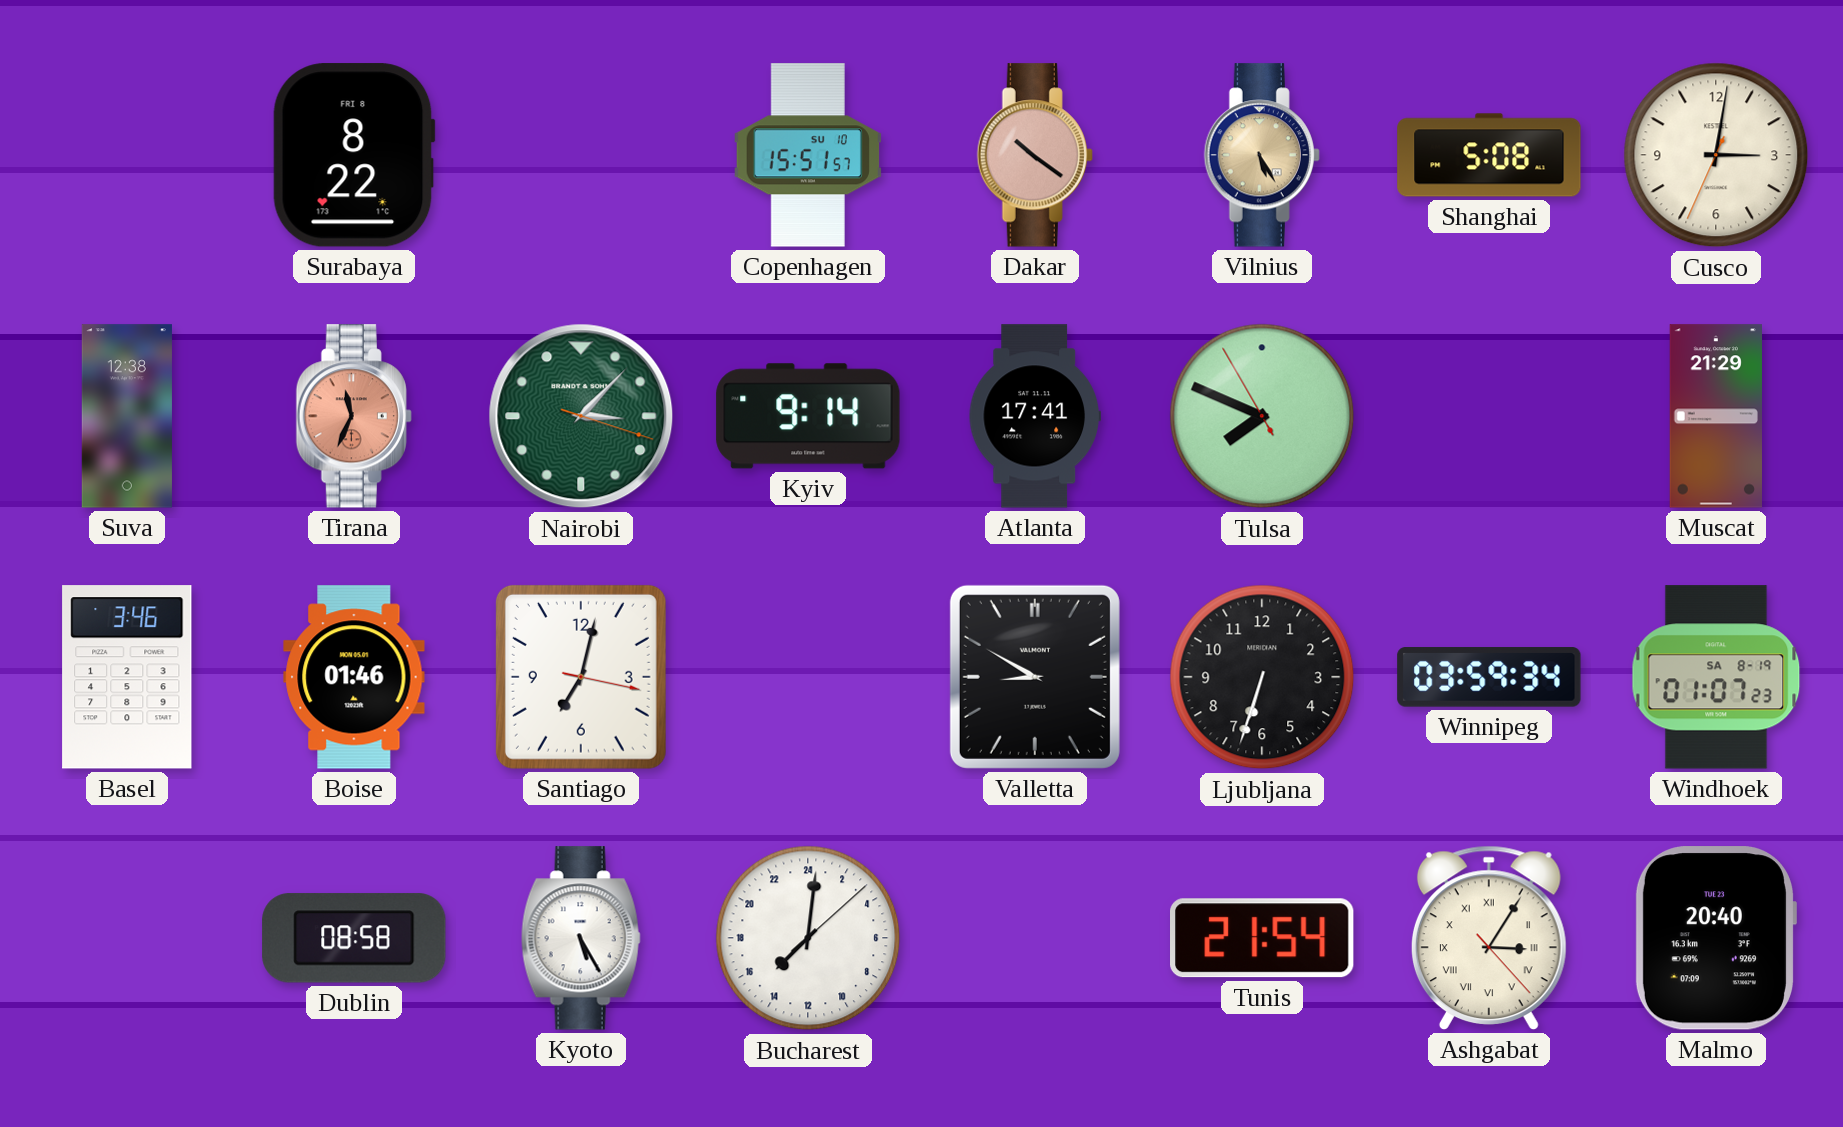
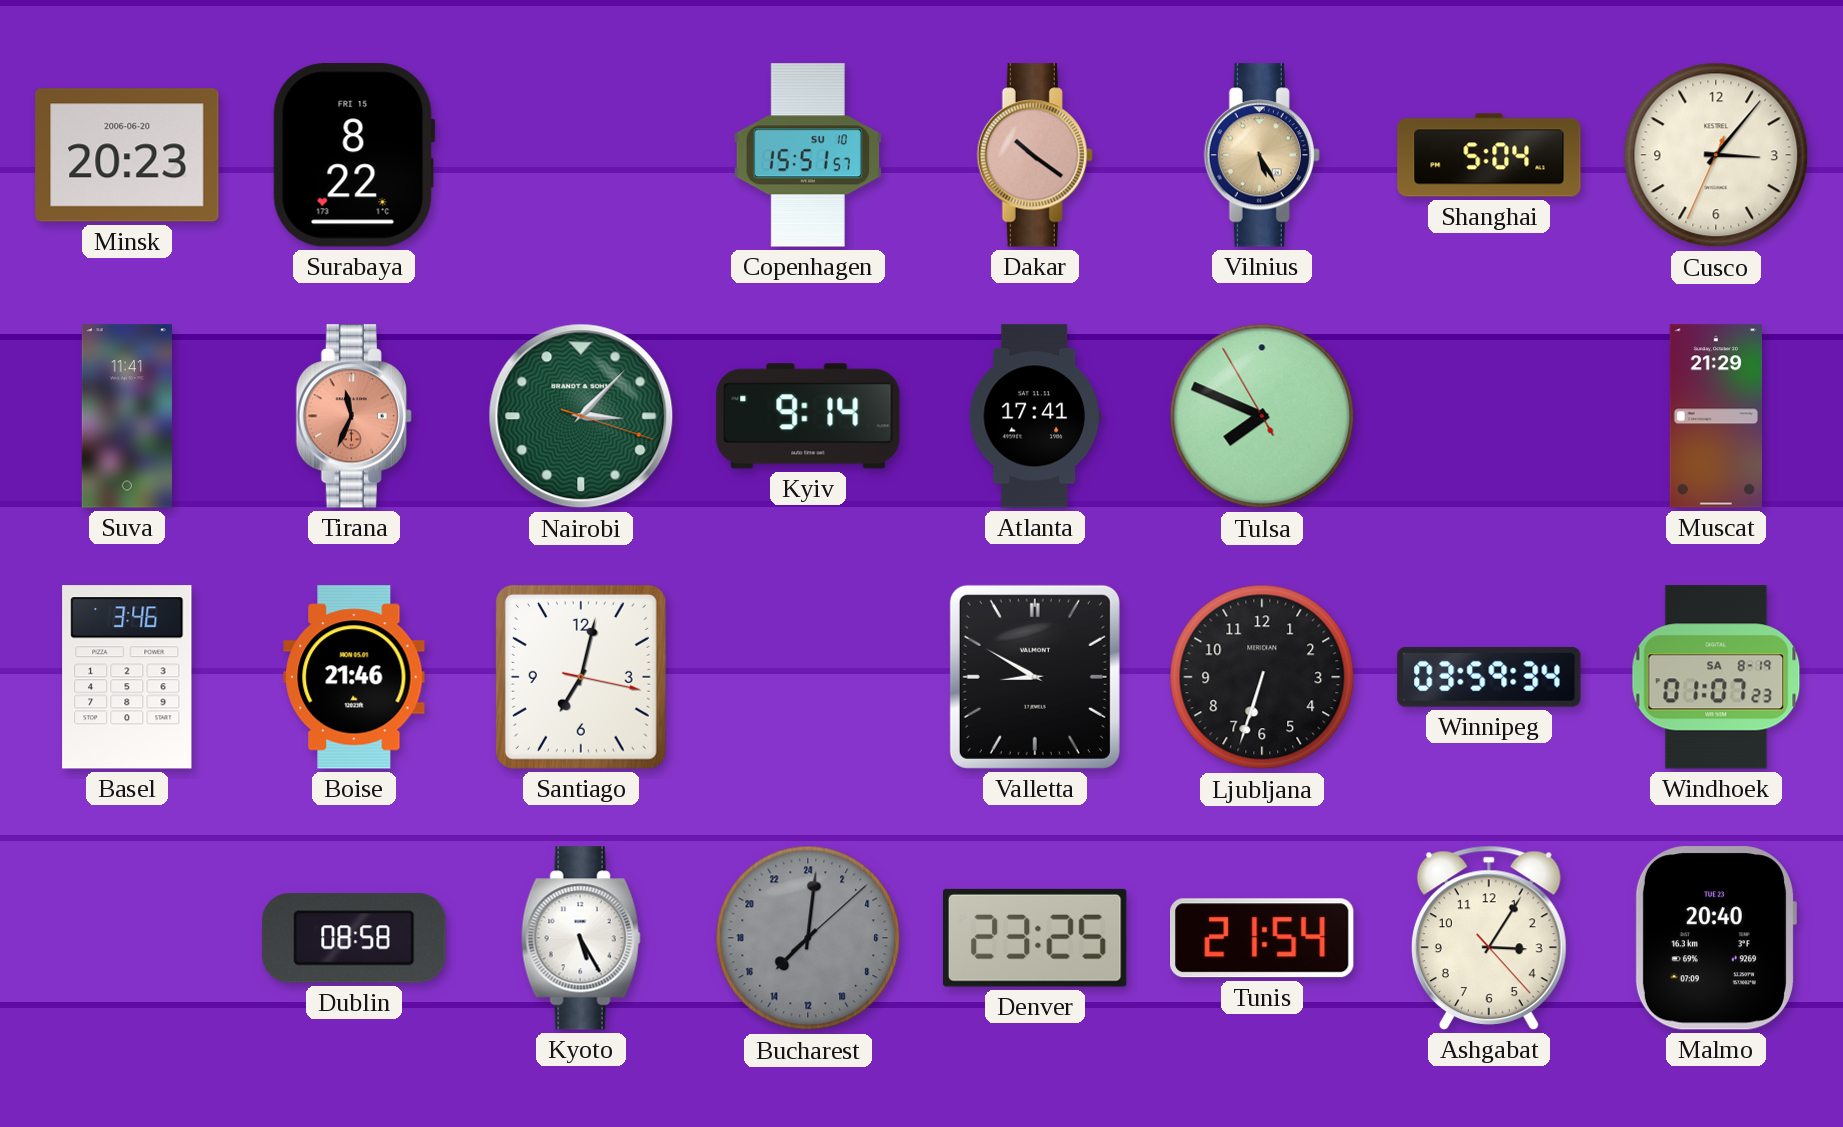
Minsk: none -> 20:23 (127, 155)
Surabaya date: FRI 8 -> FRI 15 (354, 155)
Shanghai: 5:08 -> 5:04 (1489, 155)
Cusco: 3:01 -> 3:06 (1716, 155)
Suva: 12:38 -> 11:41 (127, 416)
Boise: 01:46 -> 21:46 (354, 677)
Bucharest dial: white -> grey (808, 938)
Denver: none -> 23:25 (1035, 938)
Ashgabat numerals: Roman -> Arabic (1489, 938)
